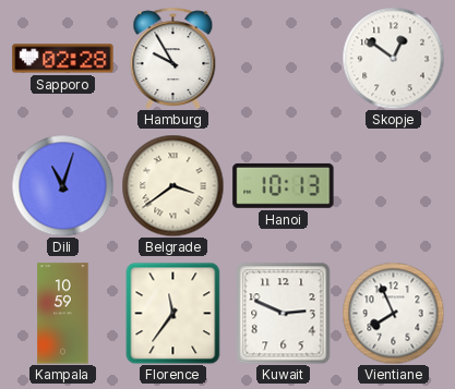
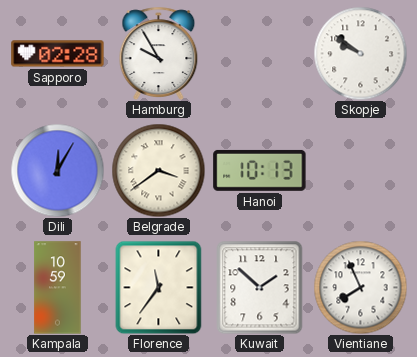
Skopje: 12:51 -> 9:51 (360, 53)
Dili: 11:03 -> 12:05 (57, 170)
Kuwait: 2:49 -> 1:52 (260, 287)
